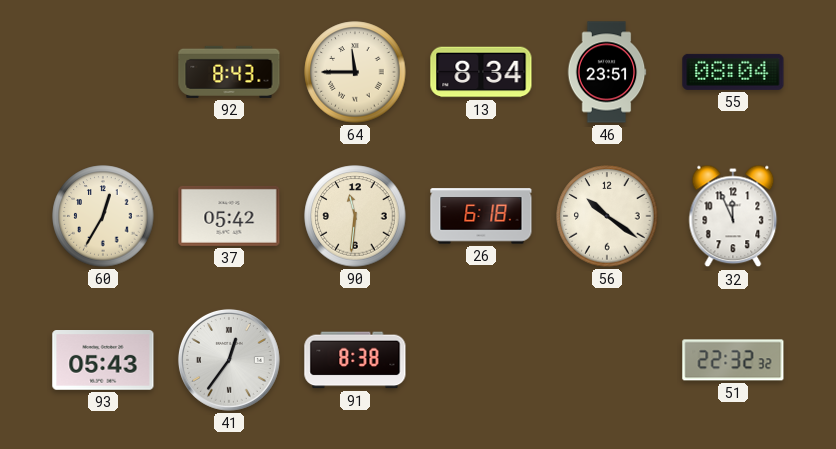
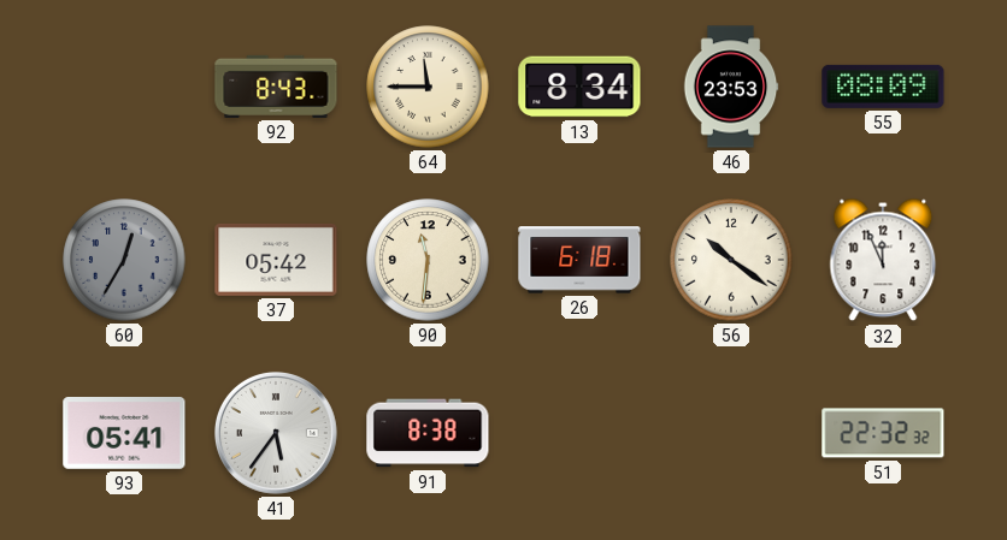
46: 23:51 -> 23:53 (731, 87)
55: 08:04 -> 08:09 (883, 87)
60 dial: cream -> grey (124, 260)
93: 05:43 -> 05:41 (124, 434)
41: 12:36 -> 5:36 (276, 433)
